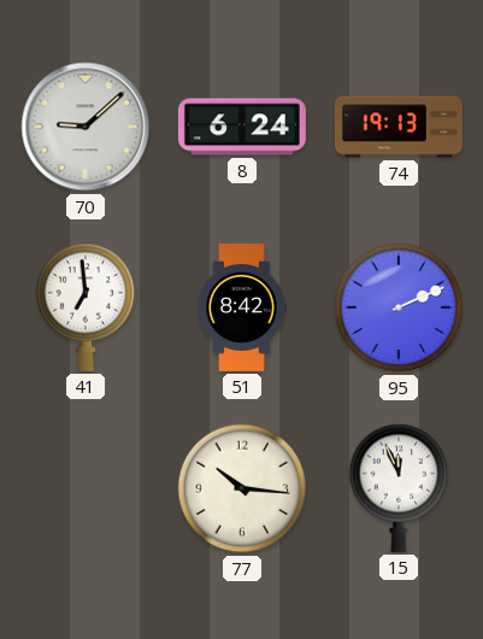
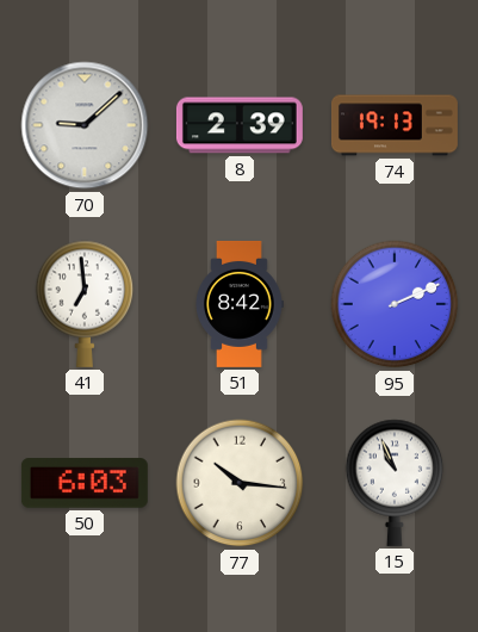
8: 6:24 -> 2:39 (240, 125)
50: none -> 6:03 (85, 483)
15: 11:56 -> 10:56 (395, 483)
